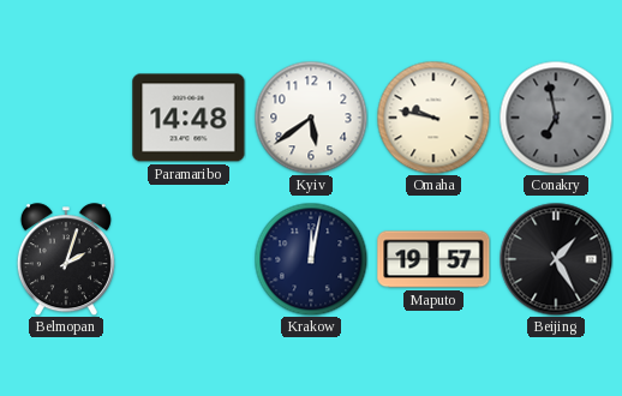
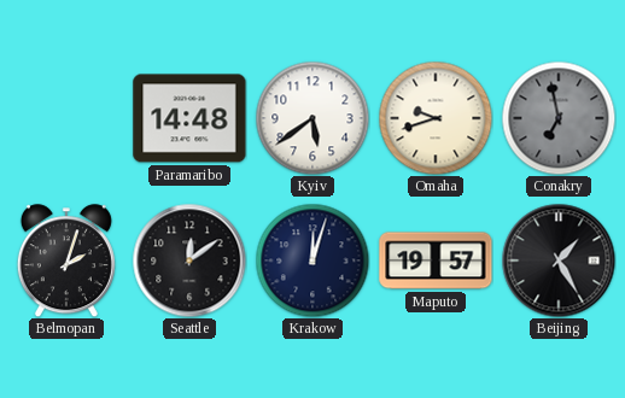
Omaha: 9:47 -> 9:42 (436, 118)
Seattle: none -> 12:09 (189, 261)
Krakow: 12:02 -> 12:03 (312, 261)
